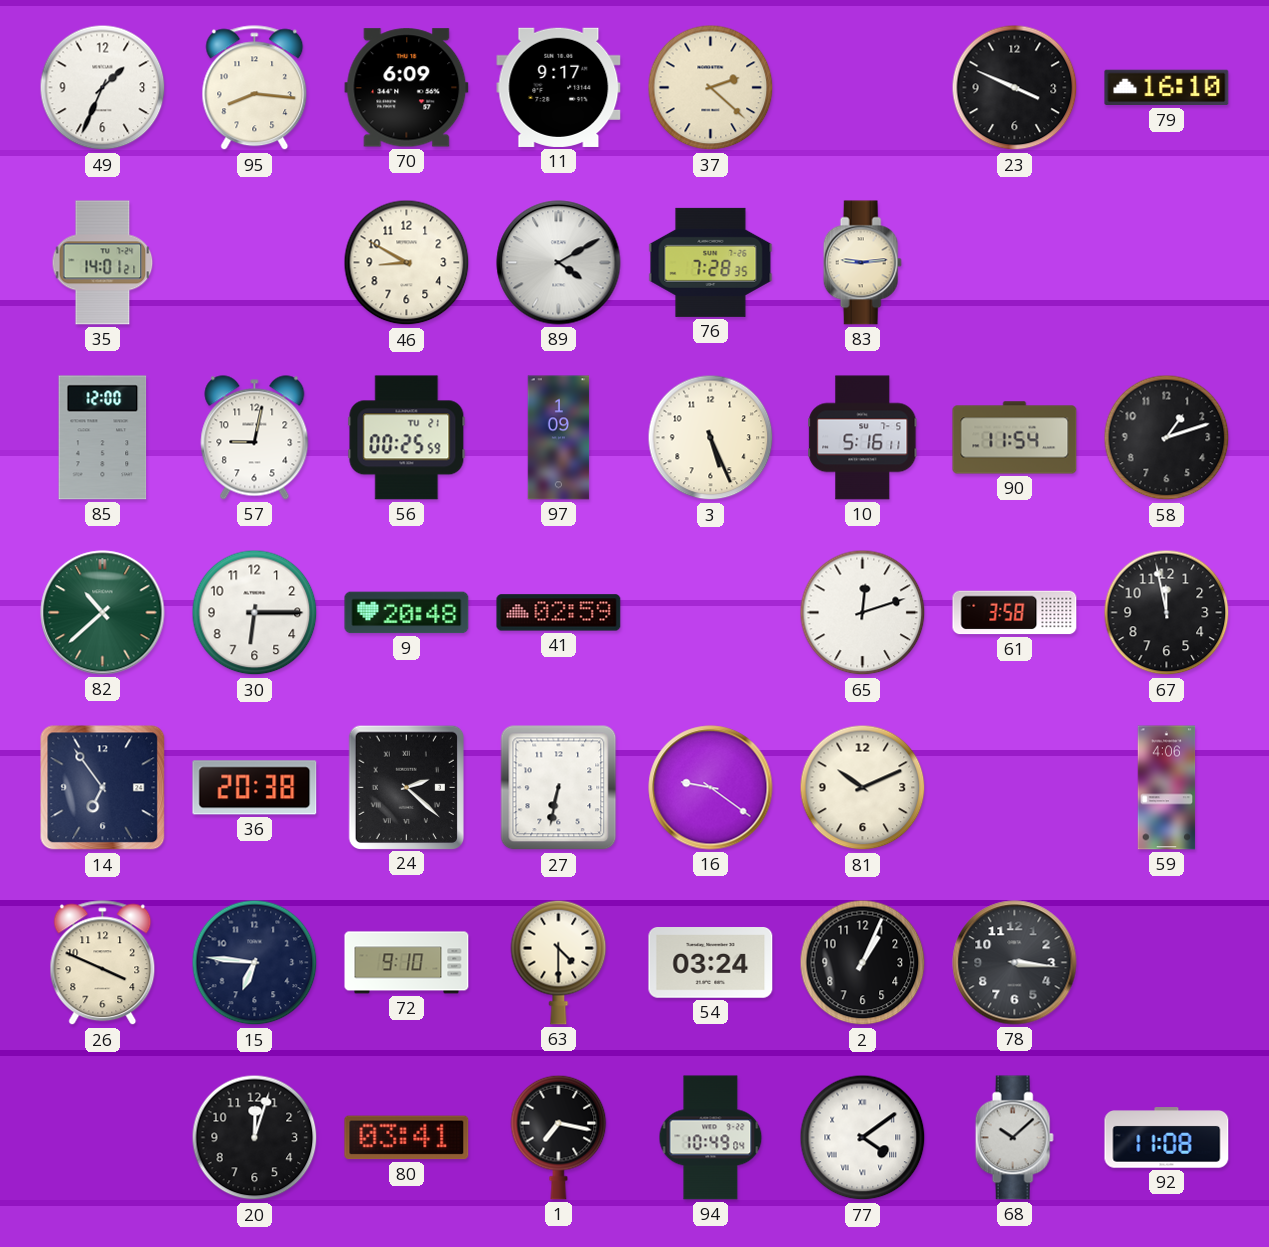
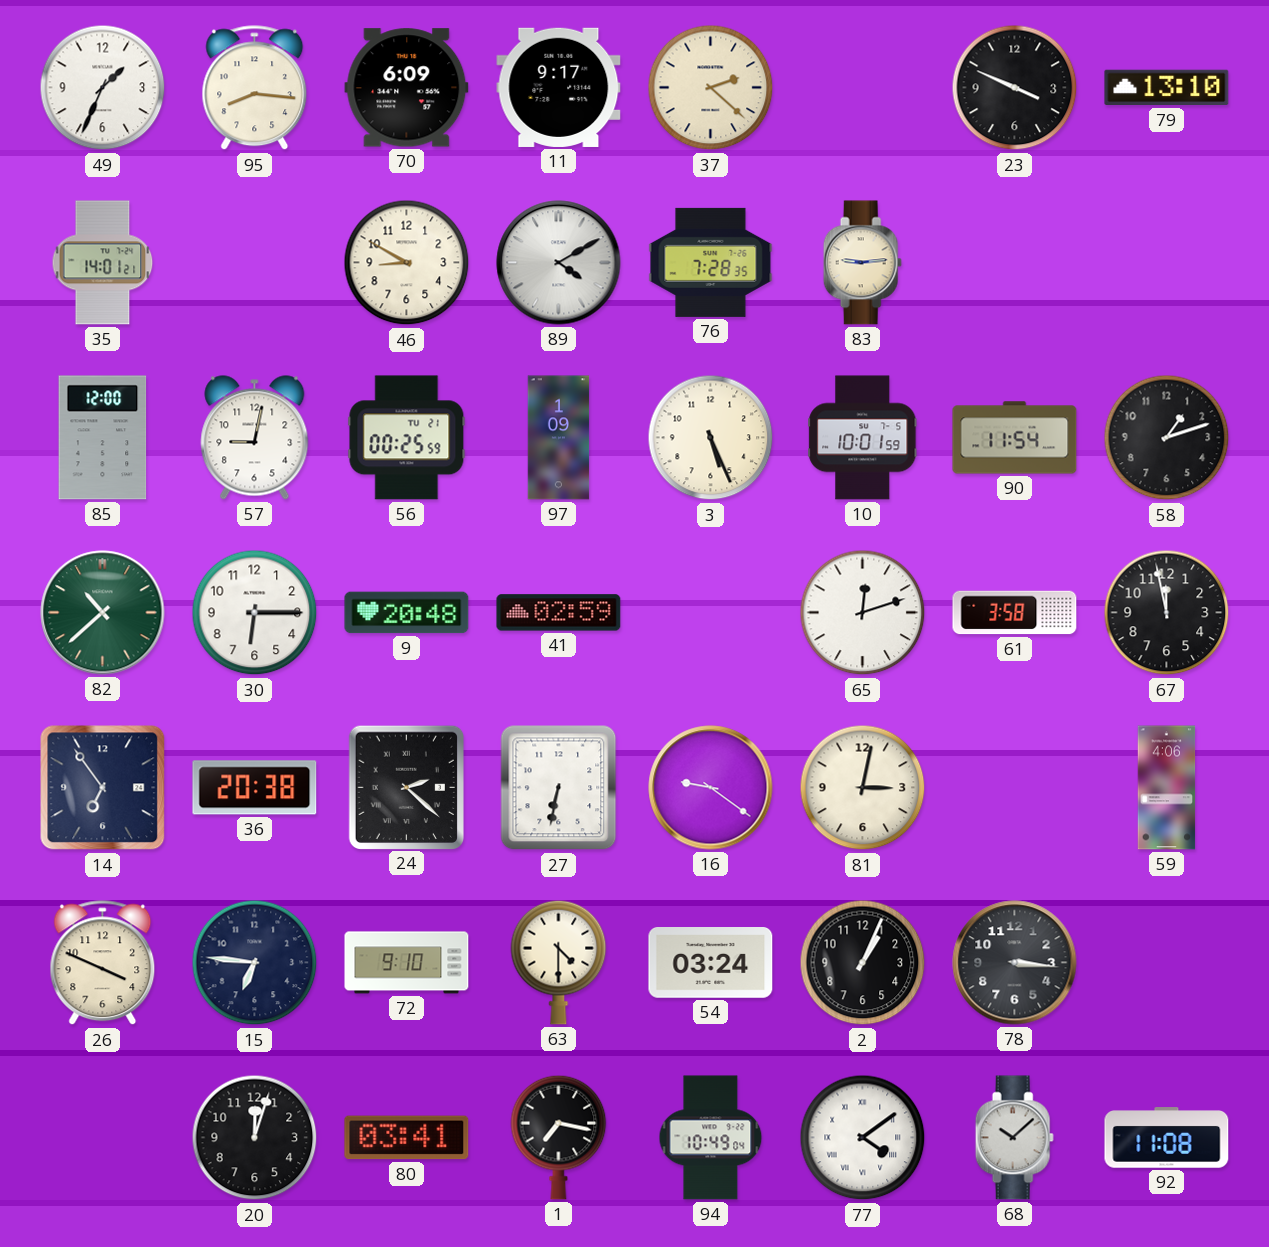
79: 16:10 -> 13:10 (1167, 88)
10: 5:16 -> 10:01 (863, 438)
81: 10:11 -> 3:02 (863, 788)
